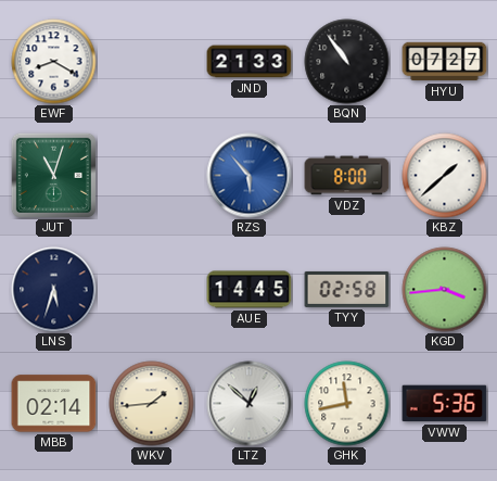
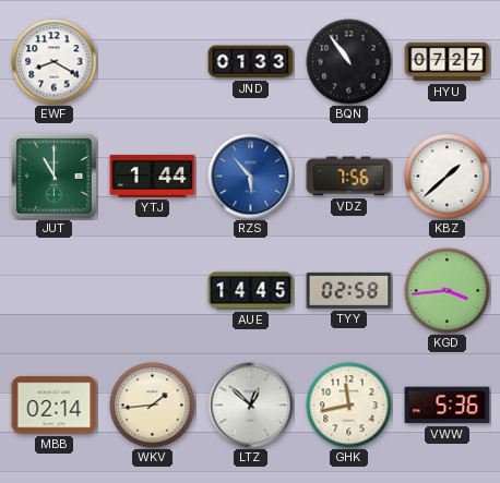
JND: 21:33 -> 01:33 (251, 62)
JUT: 11:03 -> 11:00 (53, 176)
YTJ: none -> 1:44 (153, 176)
VDZ: 8:00 -> 7:56 (349, 177)
LNS: 5:33 -> none (54, 290)
